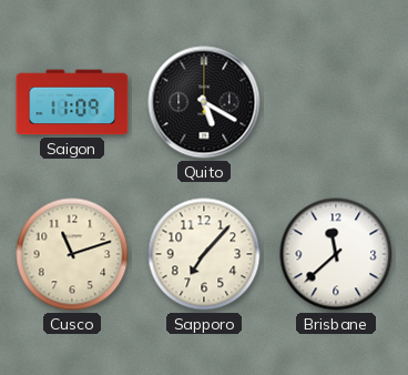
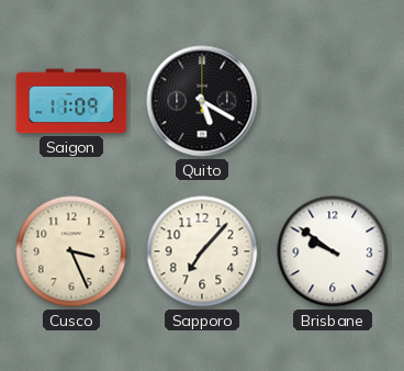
Cusco: 11:12 -> 3:26 (71, 251)
Brisbane: 11:38 -> 9:51 (333, 251)
